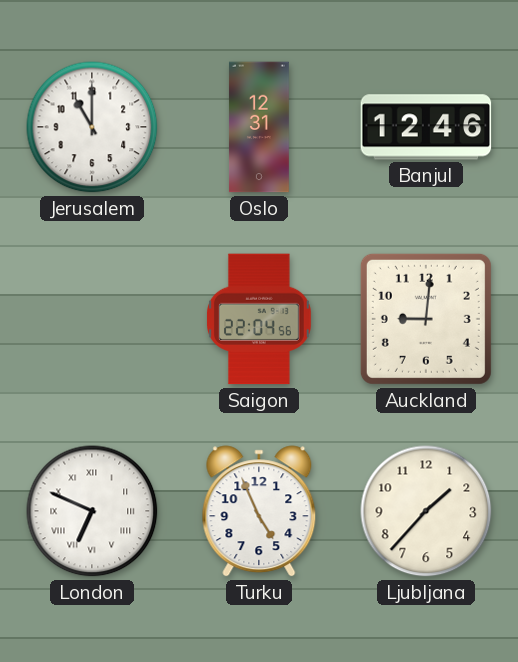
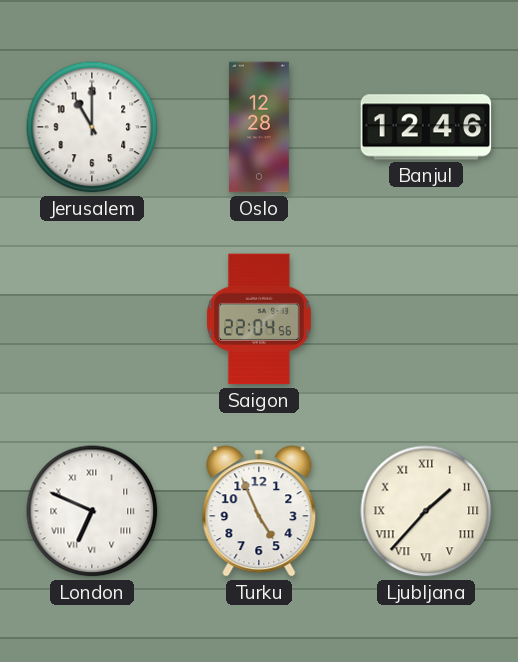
Oslo: 12:31 -> 12:28 (259, 127)
Auckland: 9:01 -> none (426, 319)
Ljubljana numerals: Arabic -> Roman (426, 511)
